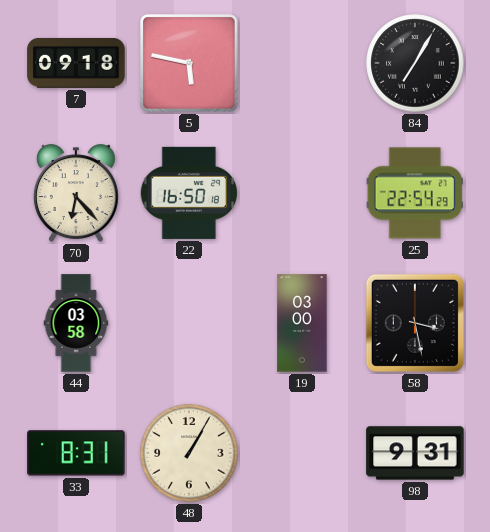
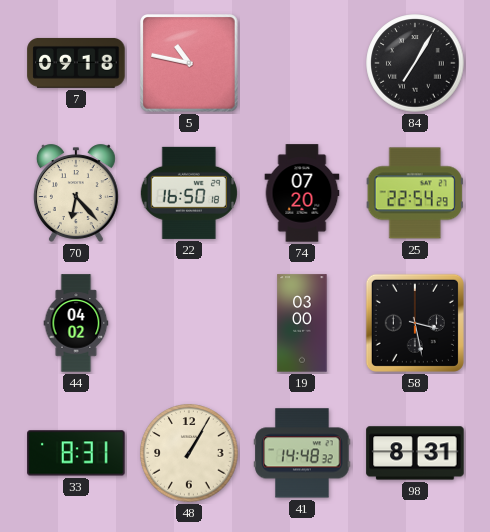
5: 5:47 -> 10:47 (189, 63)
74: none -> 07:20 (302, 193)
44: 03:58 -> 04:02 (76, 323)
41: none -> 14:48 (302, 453)
98: 9:31 -> 8:31 (415, 453)
